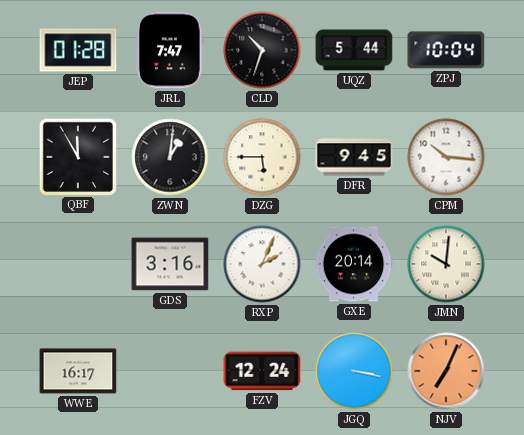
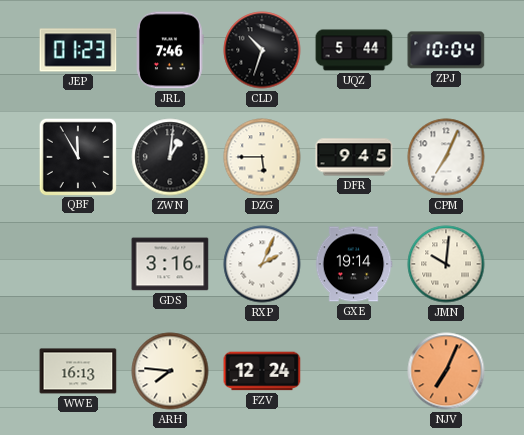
JEP: 01:28 -> 01:23 (78, 50)
JRL: 7:47 -> 7:46 (171, 50)
CPM: 10:16 -> 7:04 (446, 157)
GXE: 20:14 -> 19:14 (354, 264)
WWE: 16:17 -> 16:13 (78, 371)
ARH: none -> 7:46 (170, 371)
JGQ: 3:17 -> none (354, 371)
